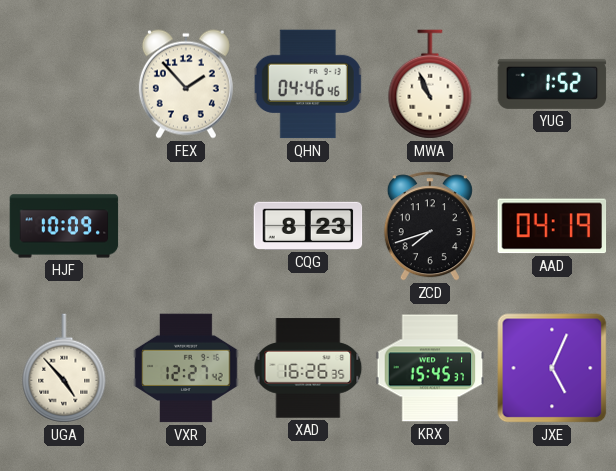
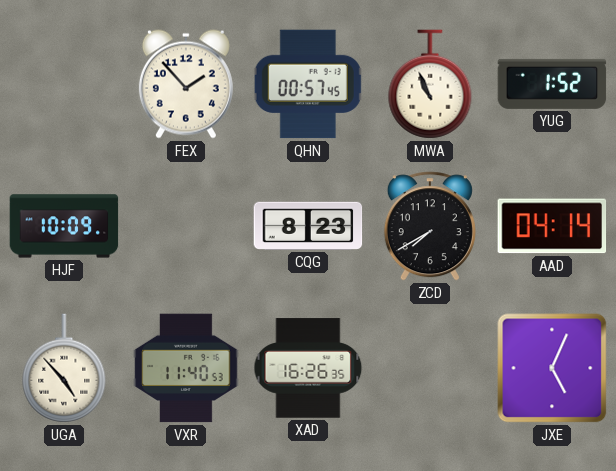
QHN: 04:46 -> 00:57 (308, 84)
ZCD: 7:42 -> 7:40 (430, 226)
AAD: 04:19 -> 04:14 (552, 226)
VXR: 12:27 -> 11:40 (186, 368)
KRX: 15:45 -> none (430, 368)
